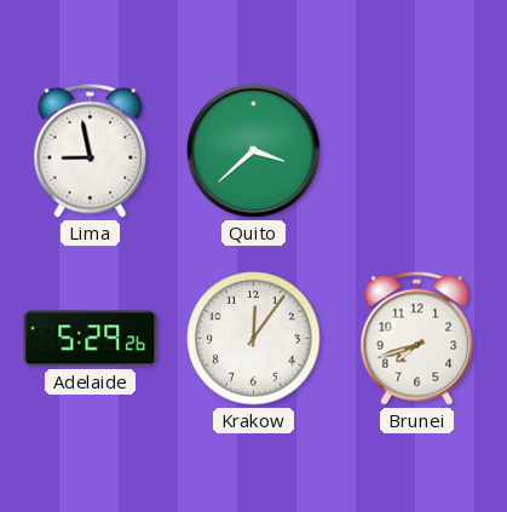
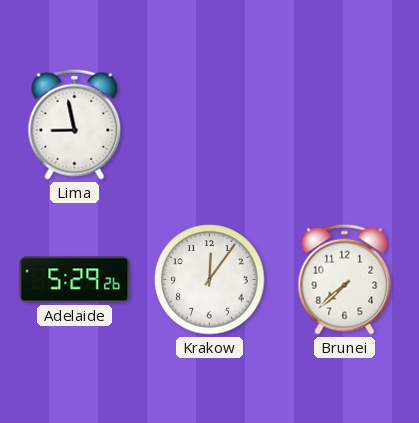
Quito: 3:38 -> none (253, 150)
Brunei: 7:42 -> 7:38 (345, 279)
